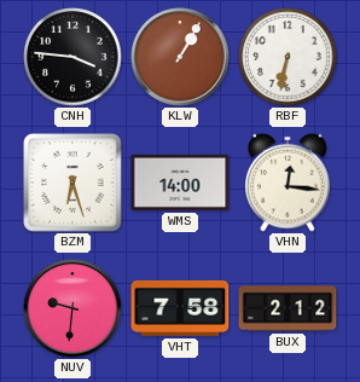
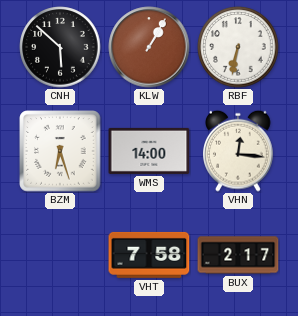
CNH: 3:46 -> 5:52 (60, 47)
NUV: 9:31 -> none (72, 308)
BUX: 2:12 -> 2:17 (238, 255)
